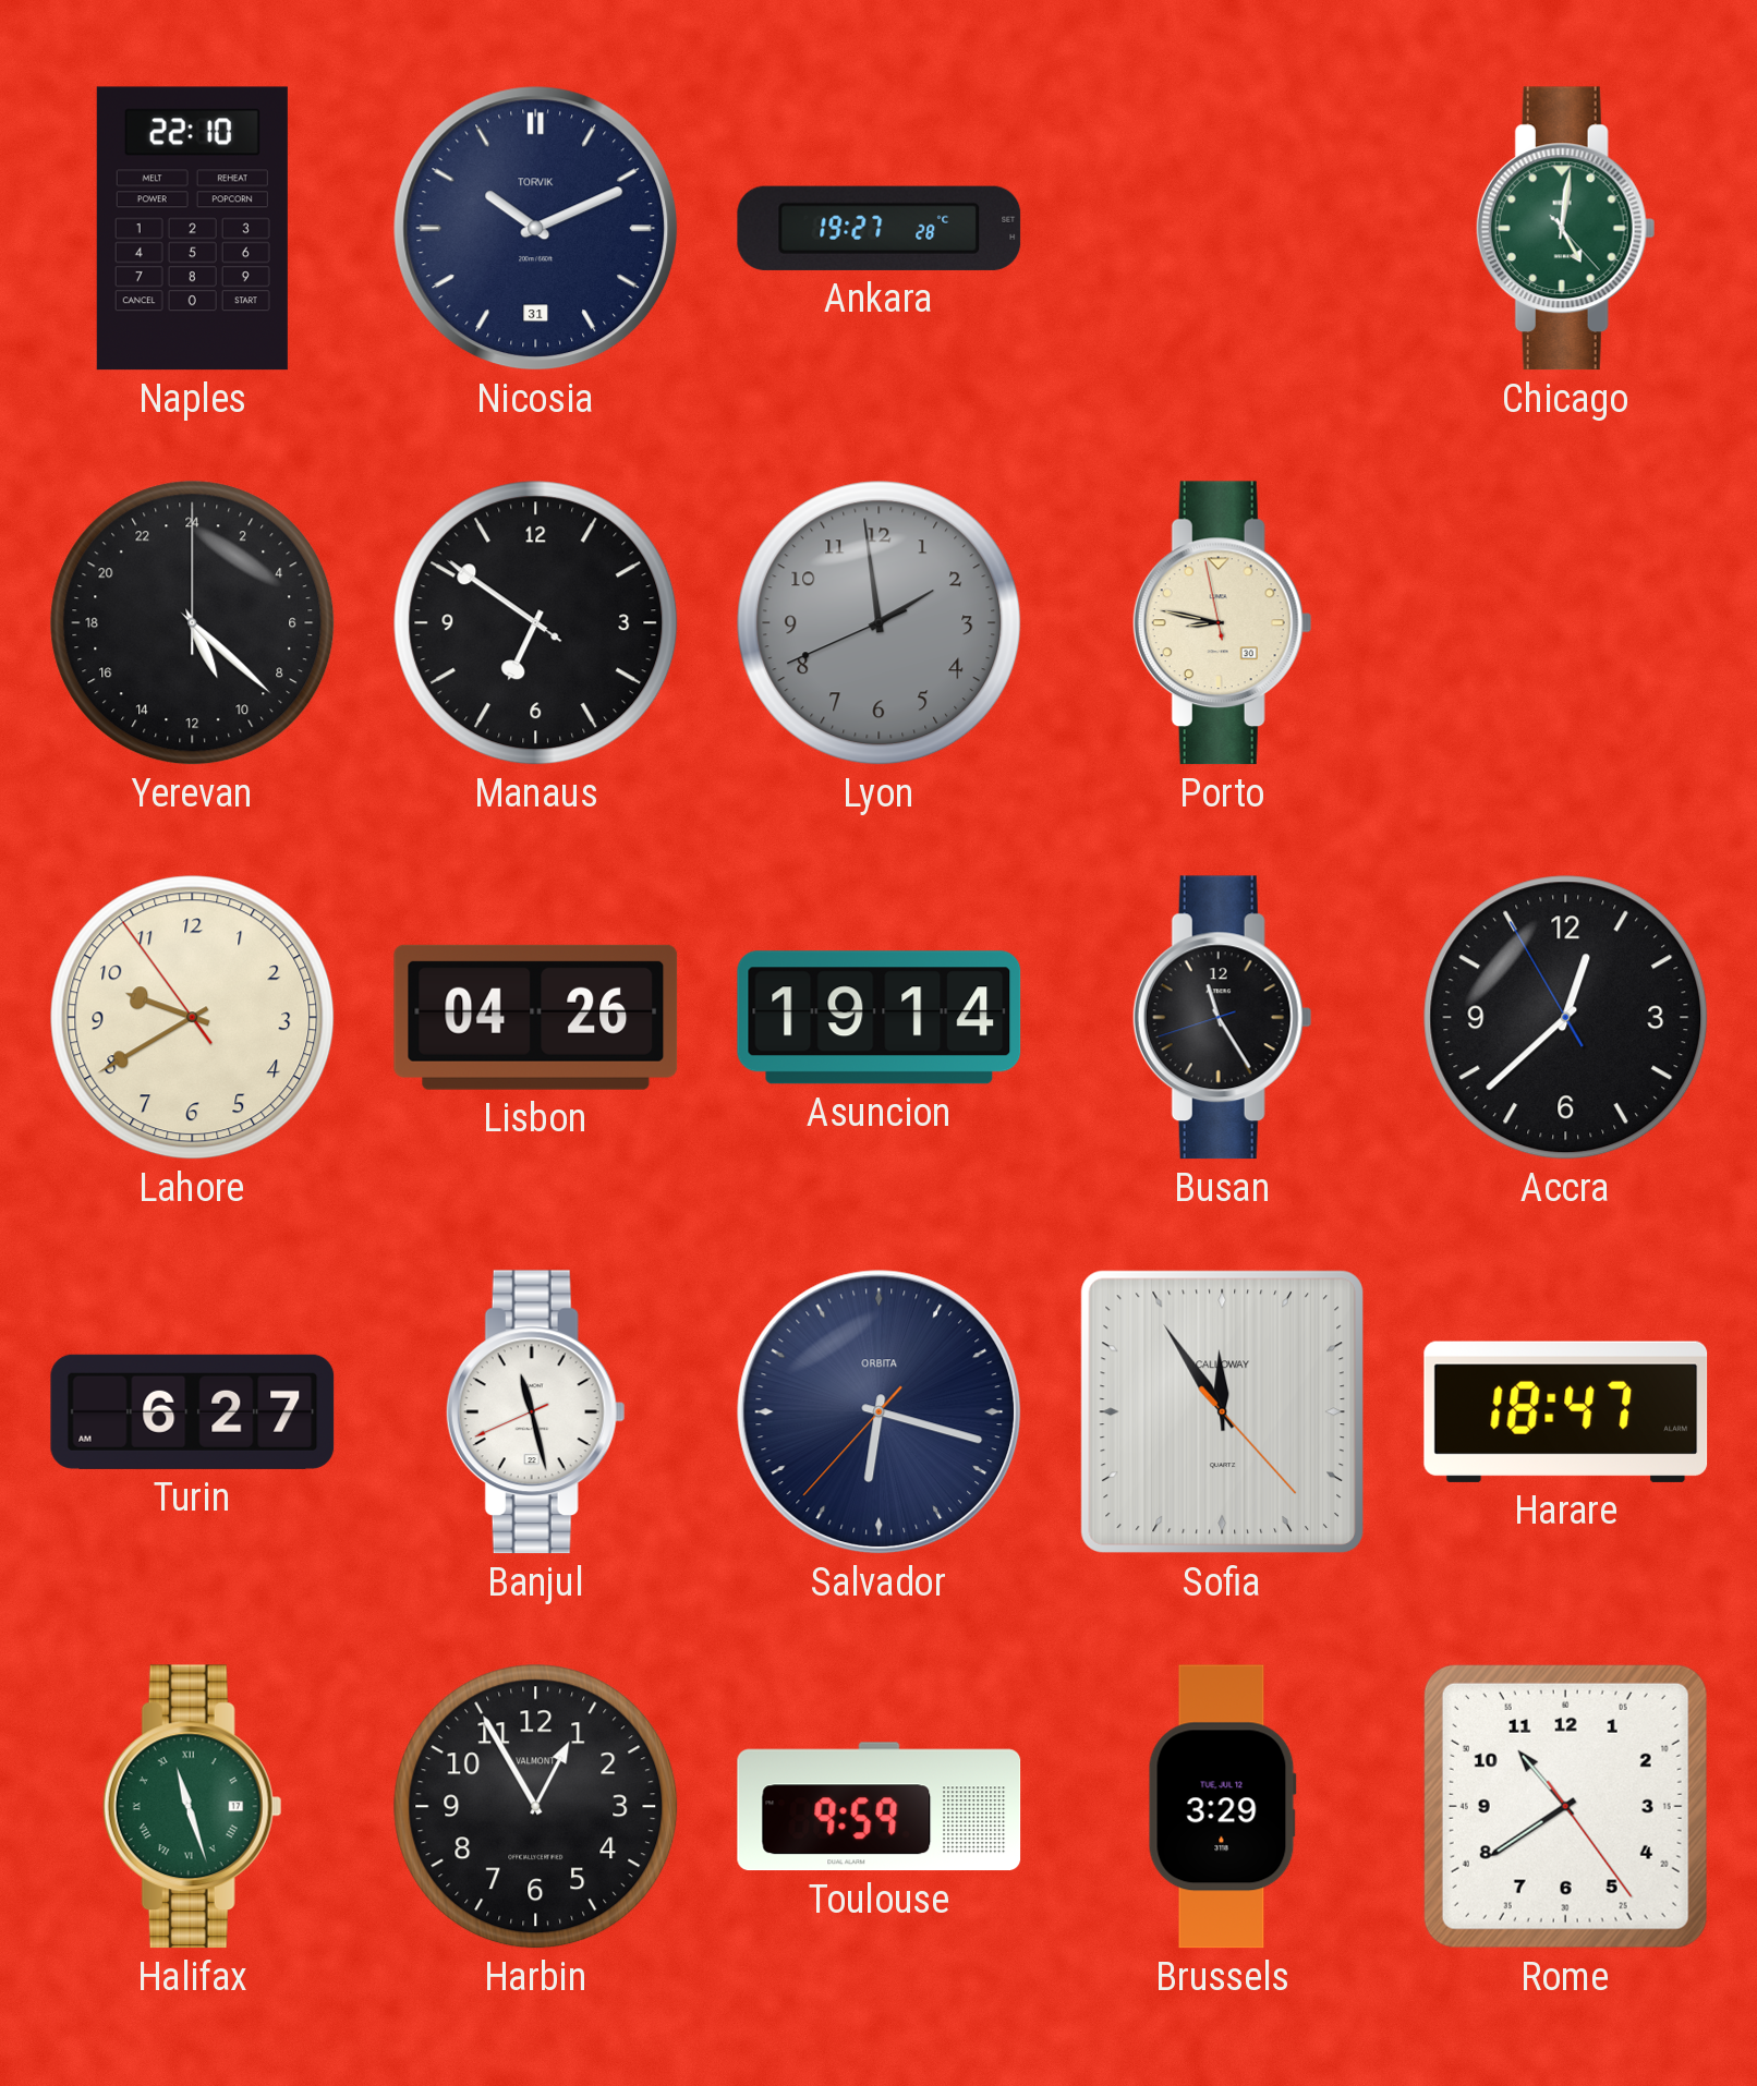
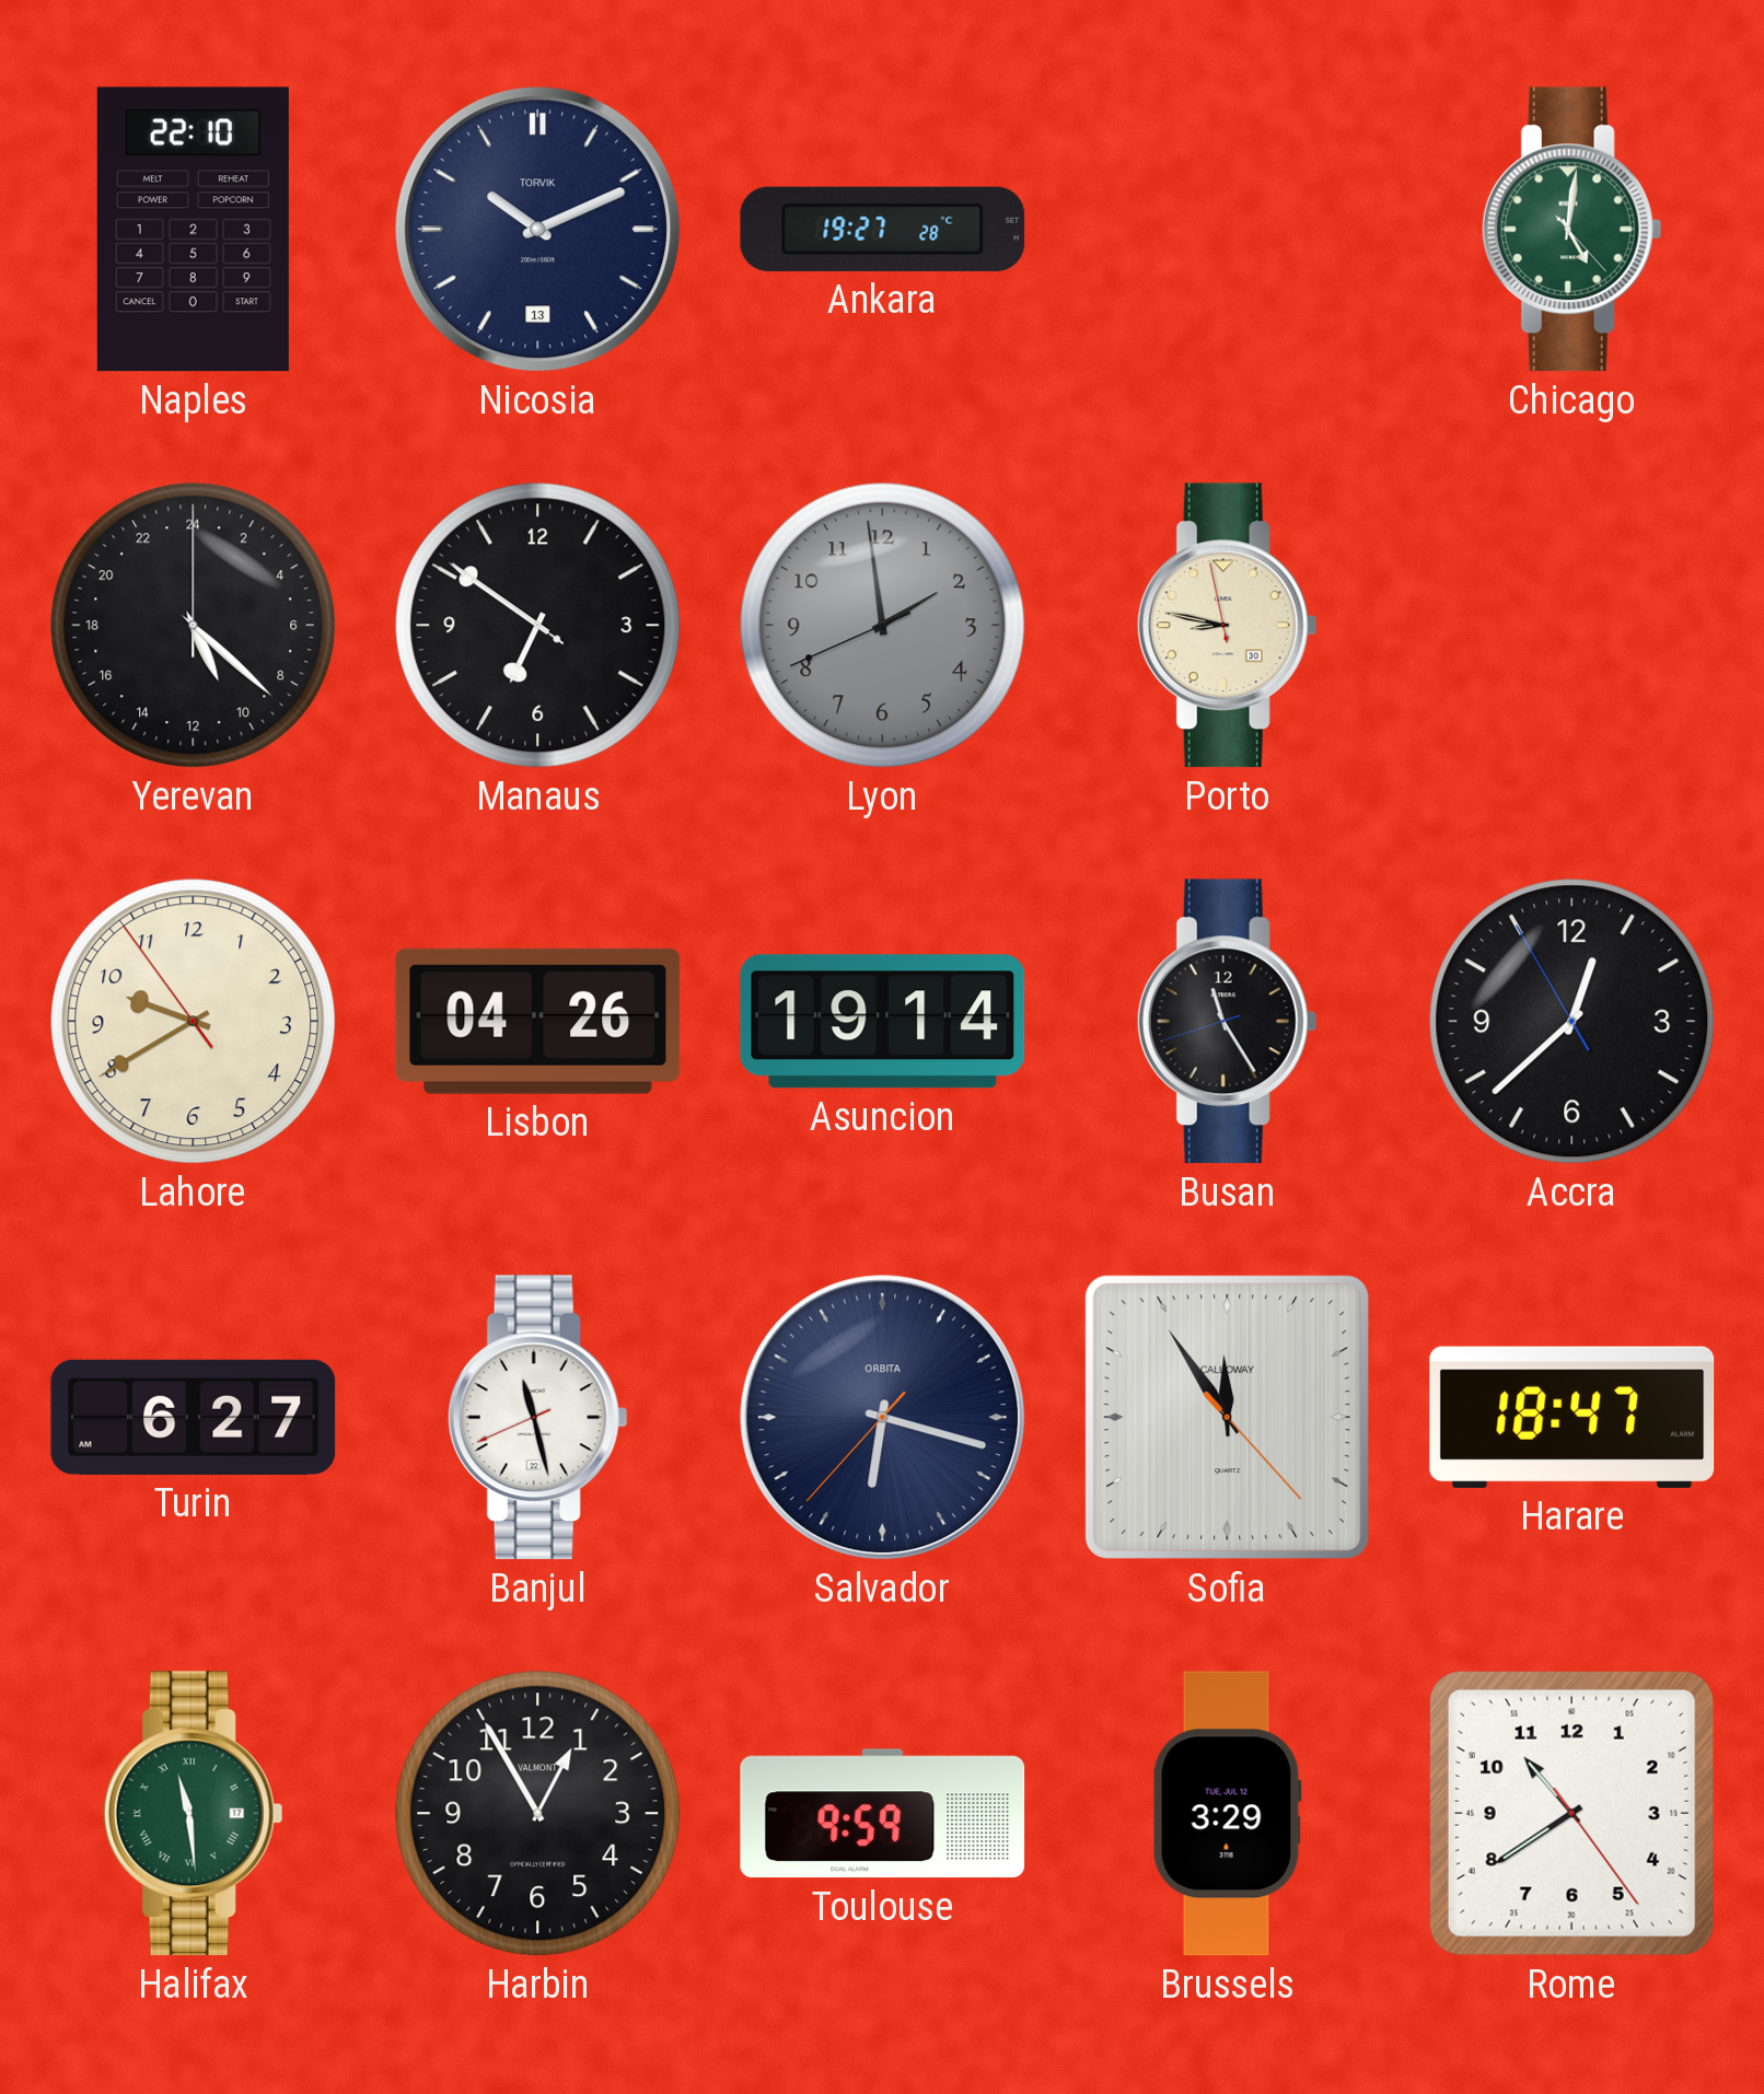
Nicosia date: 31 -> 13 (538, 230)
Halifax: 11:27 -> 11:29 (193, 1814)
